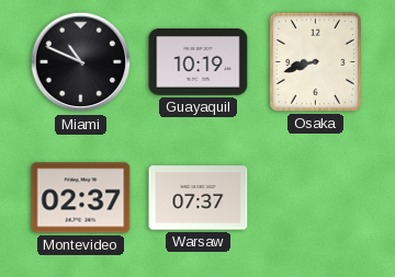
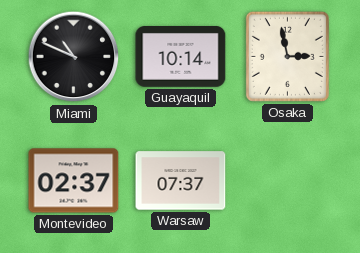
Guayaquil: 10:19 -> 10:14 (181, 57)
Osaka: 8:42 -> 2:58 (287, 56)
